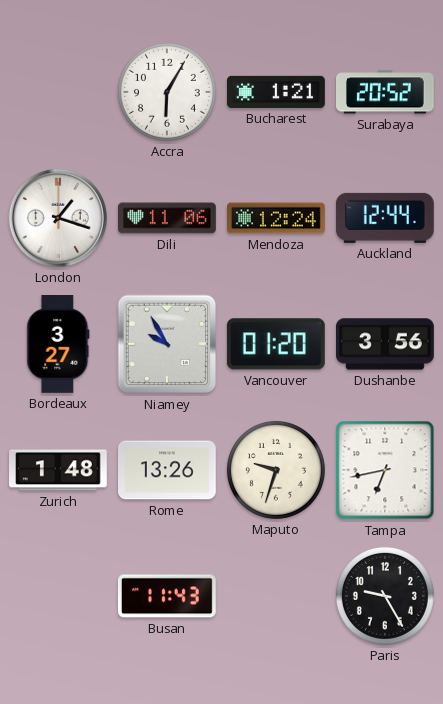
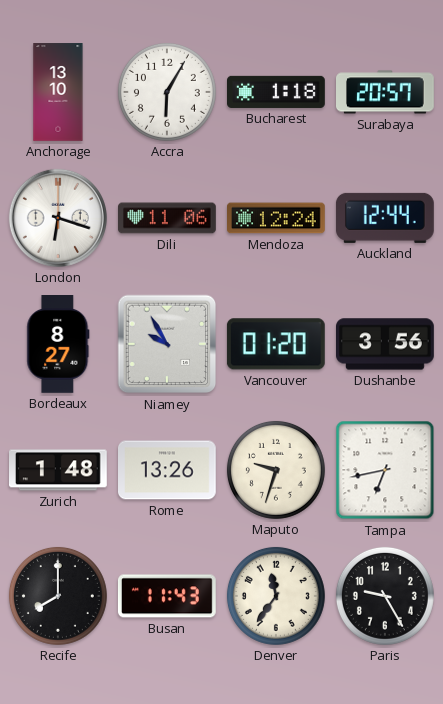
Anchorage: none -> 13:10 (58, 92)
Bucharest: 1:21 -> 1:18 (277, 92)
Surabaya: 20:52 -> 20:57 (386, 92)
London: 1:18 -> 6:18 (58, 218)
Bordeaux: 3:27 -> 8:27 (58, 345)
Recife: none -> 8:00 (58, 596)
Denver: none -> 11:36 (276, 596)
